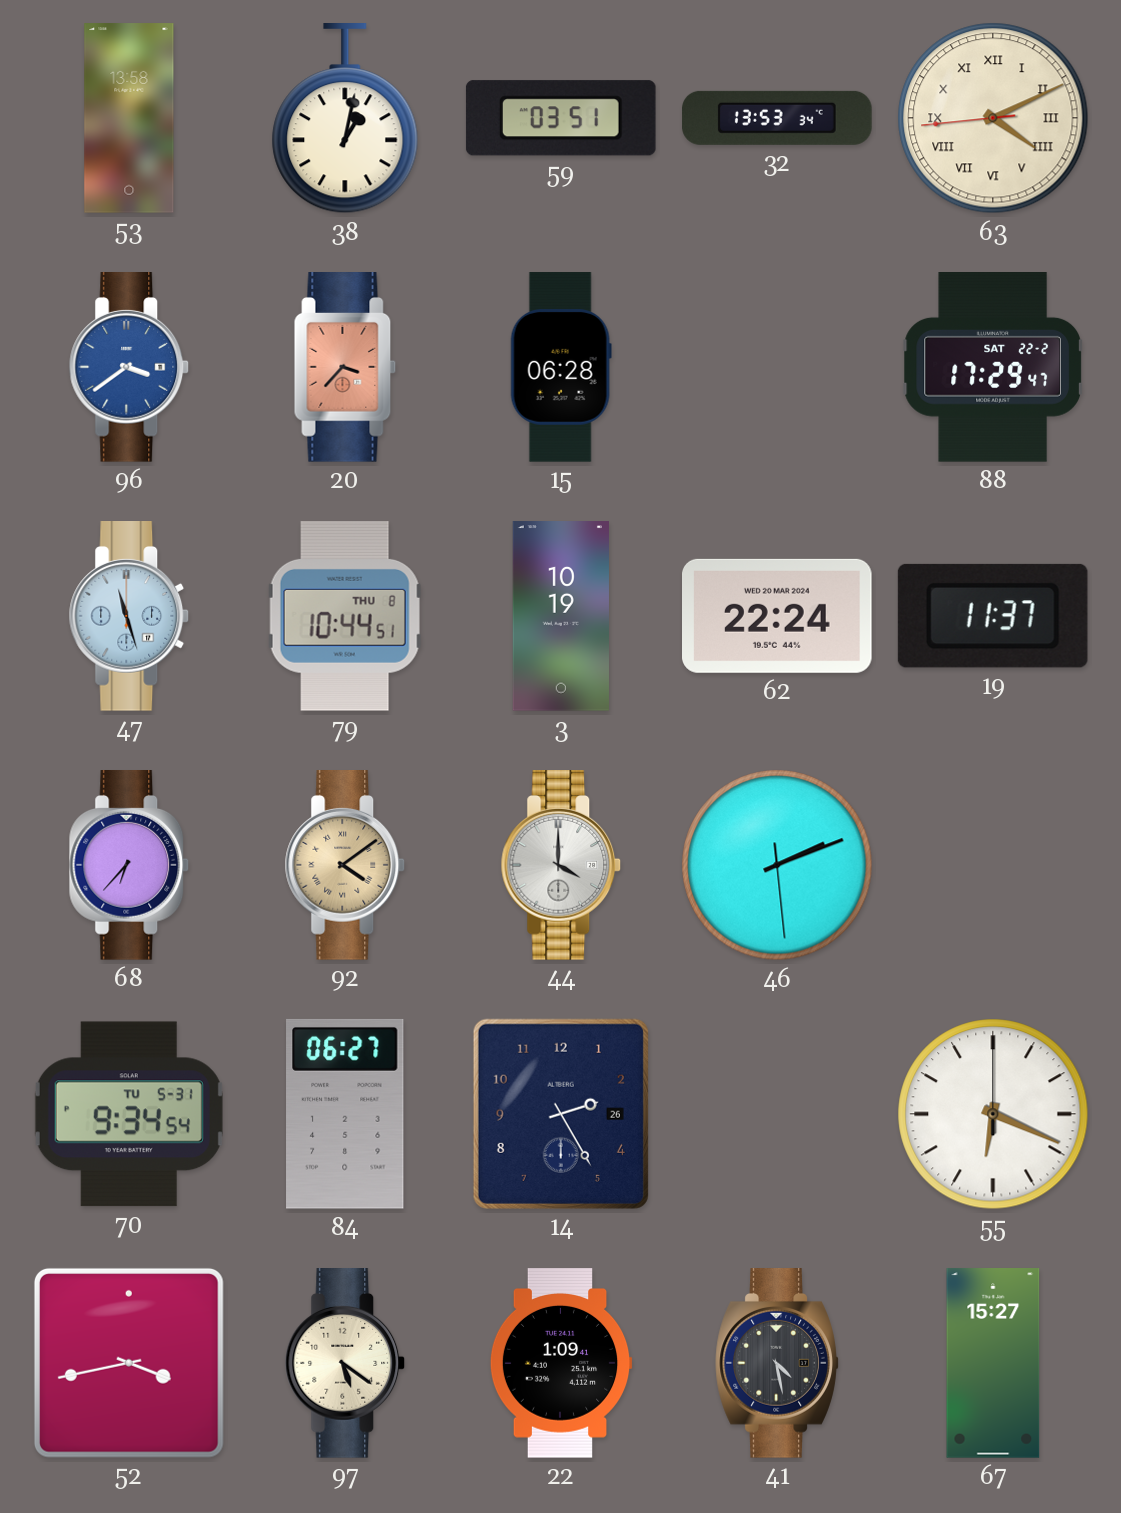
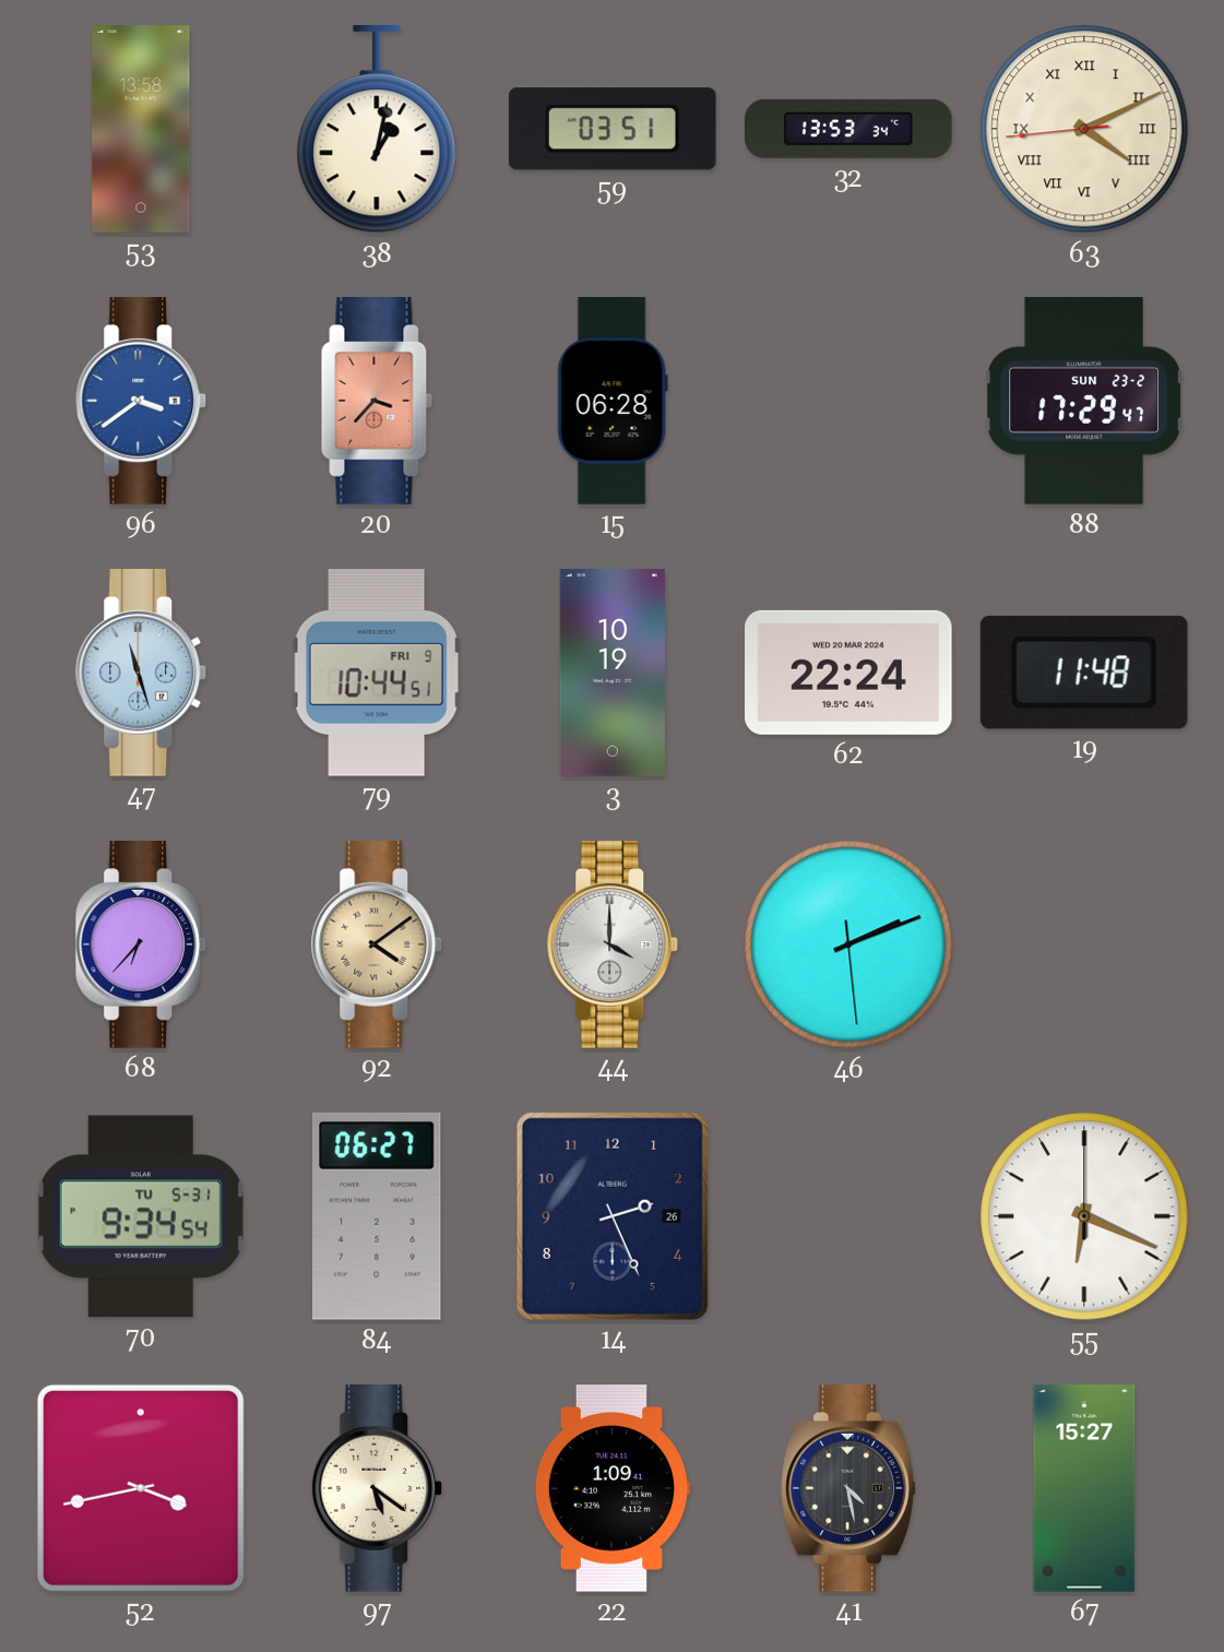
88 date: SAT 22-2 -> SUN 23-2 (1084, 402)
79 date: THU 8 -> FRI 9 (377, 674)
19: 11:37 -> 11:48 (1084, 673)
14: 2:25 -> 2:26 (613, 1216)
